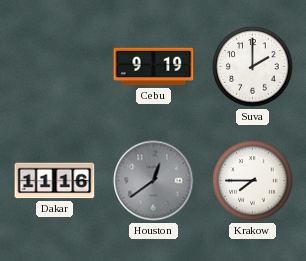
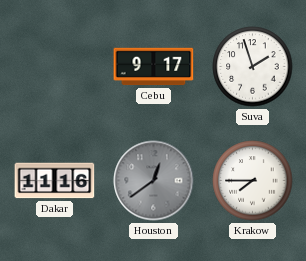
Cebu: 9:19 -> 9:17 (154, 67)
Suva: 2:00 -> 1:57 (253, 67)
